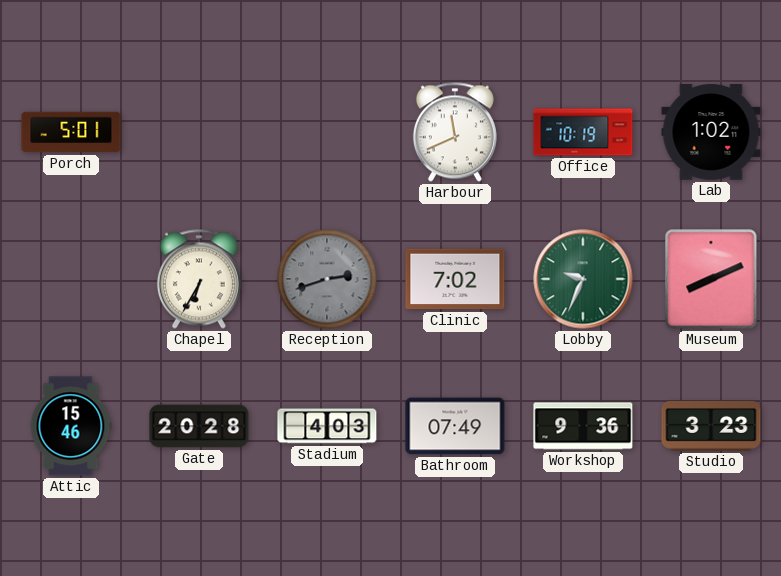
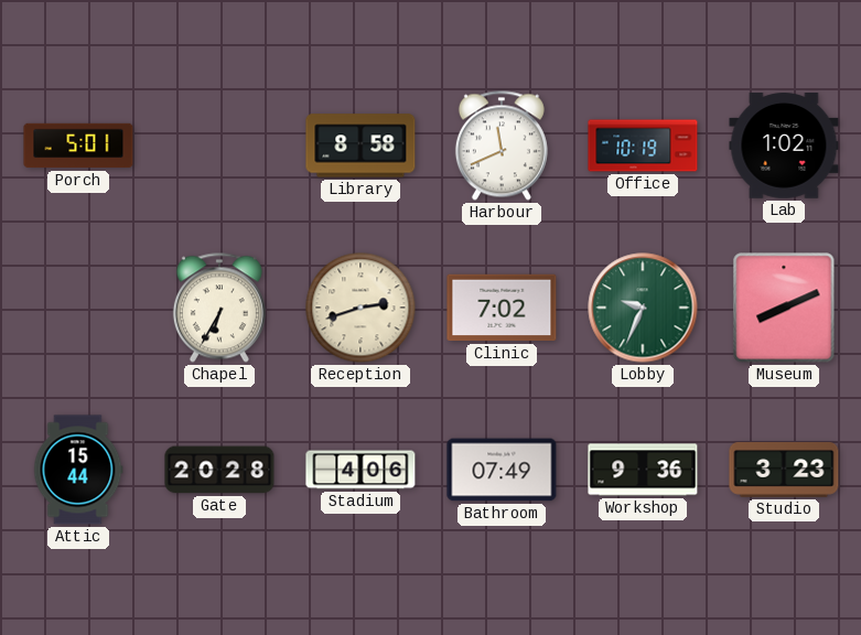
Library: none -> 8:58 (360, 146)
Reception dial: grey -> cream (360, 308)
Attic: 15:46 -> 15:44 (78, 470)
Stadium: 4:03 -> 4:06 (360, 470)
